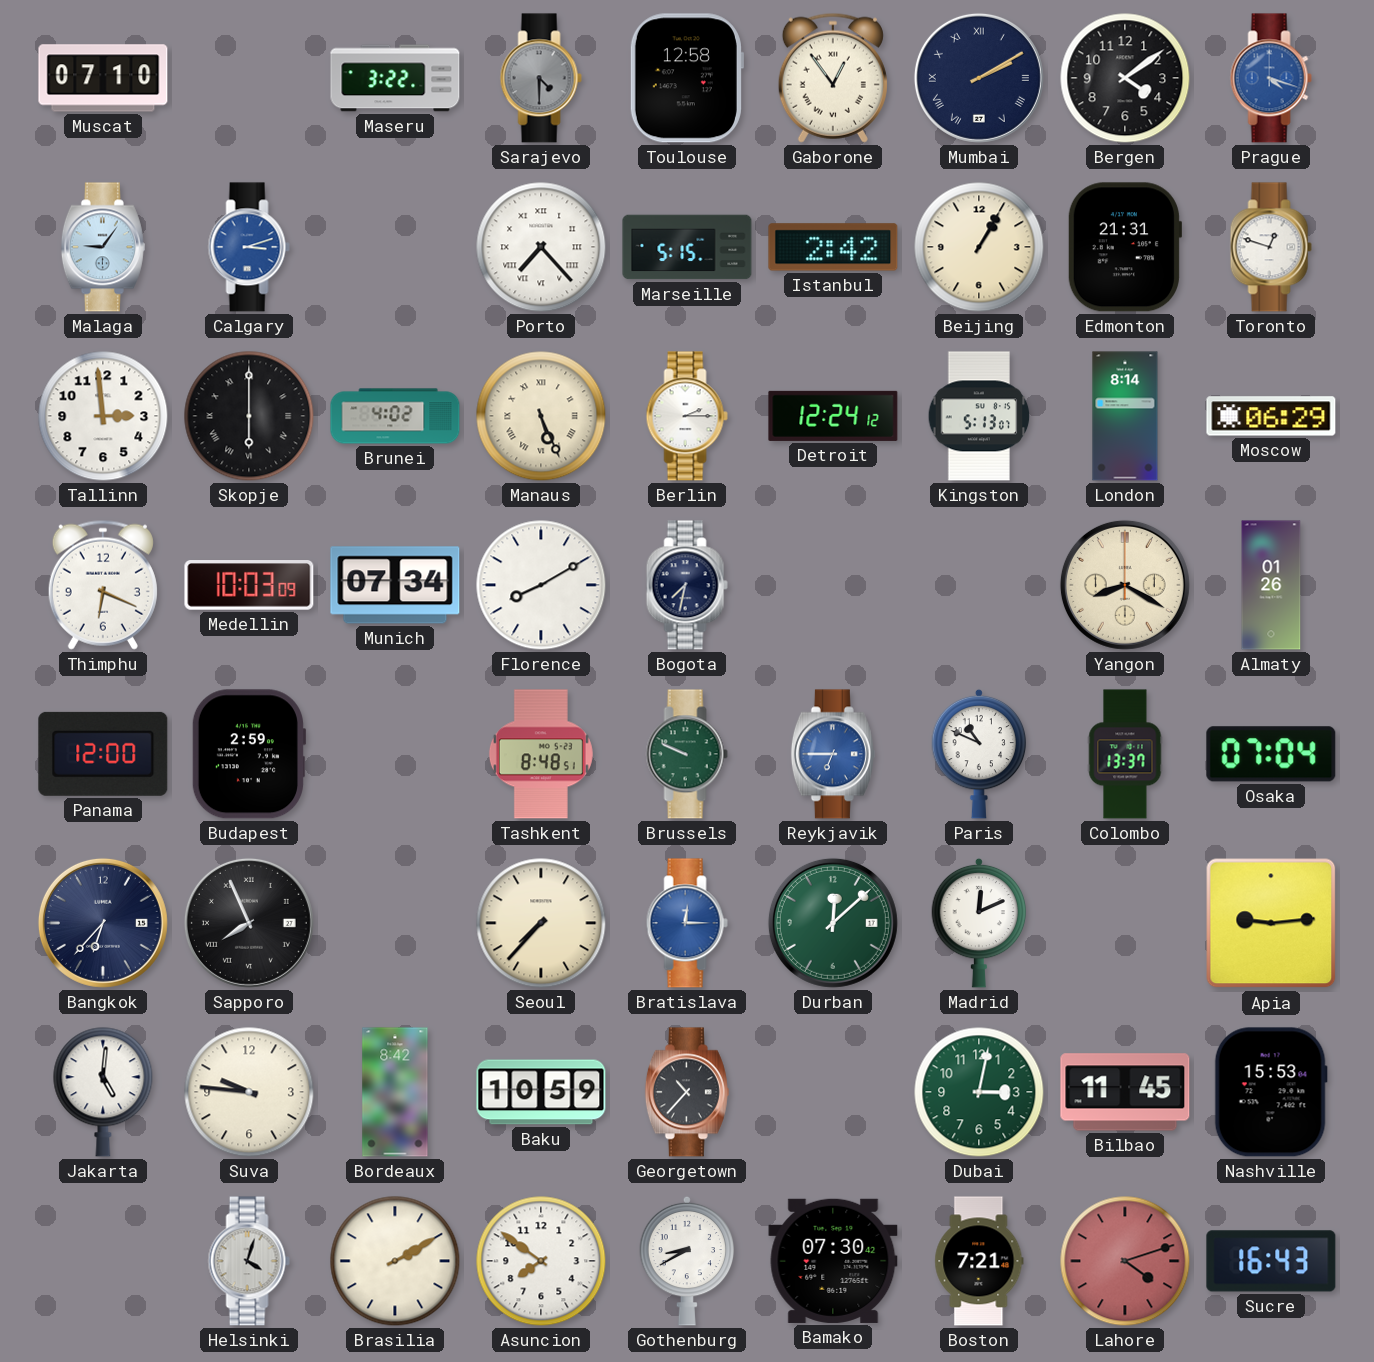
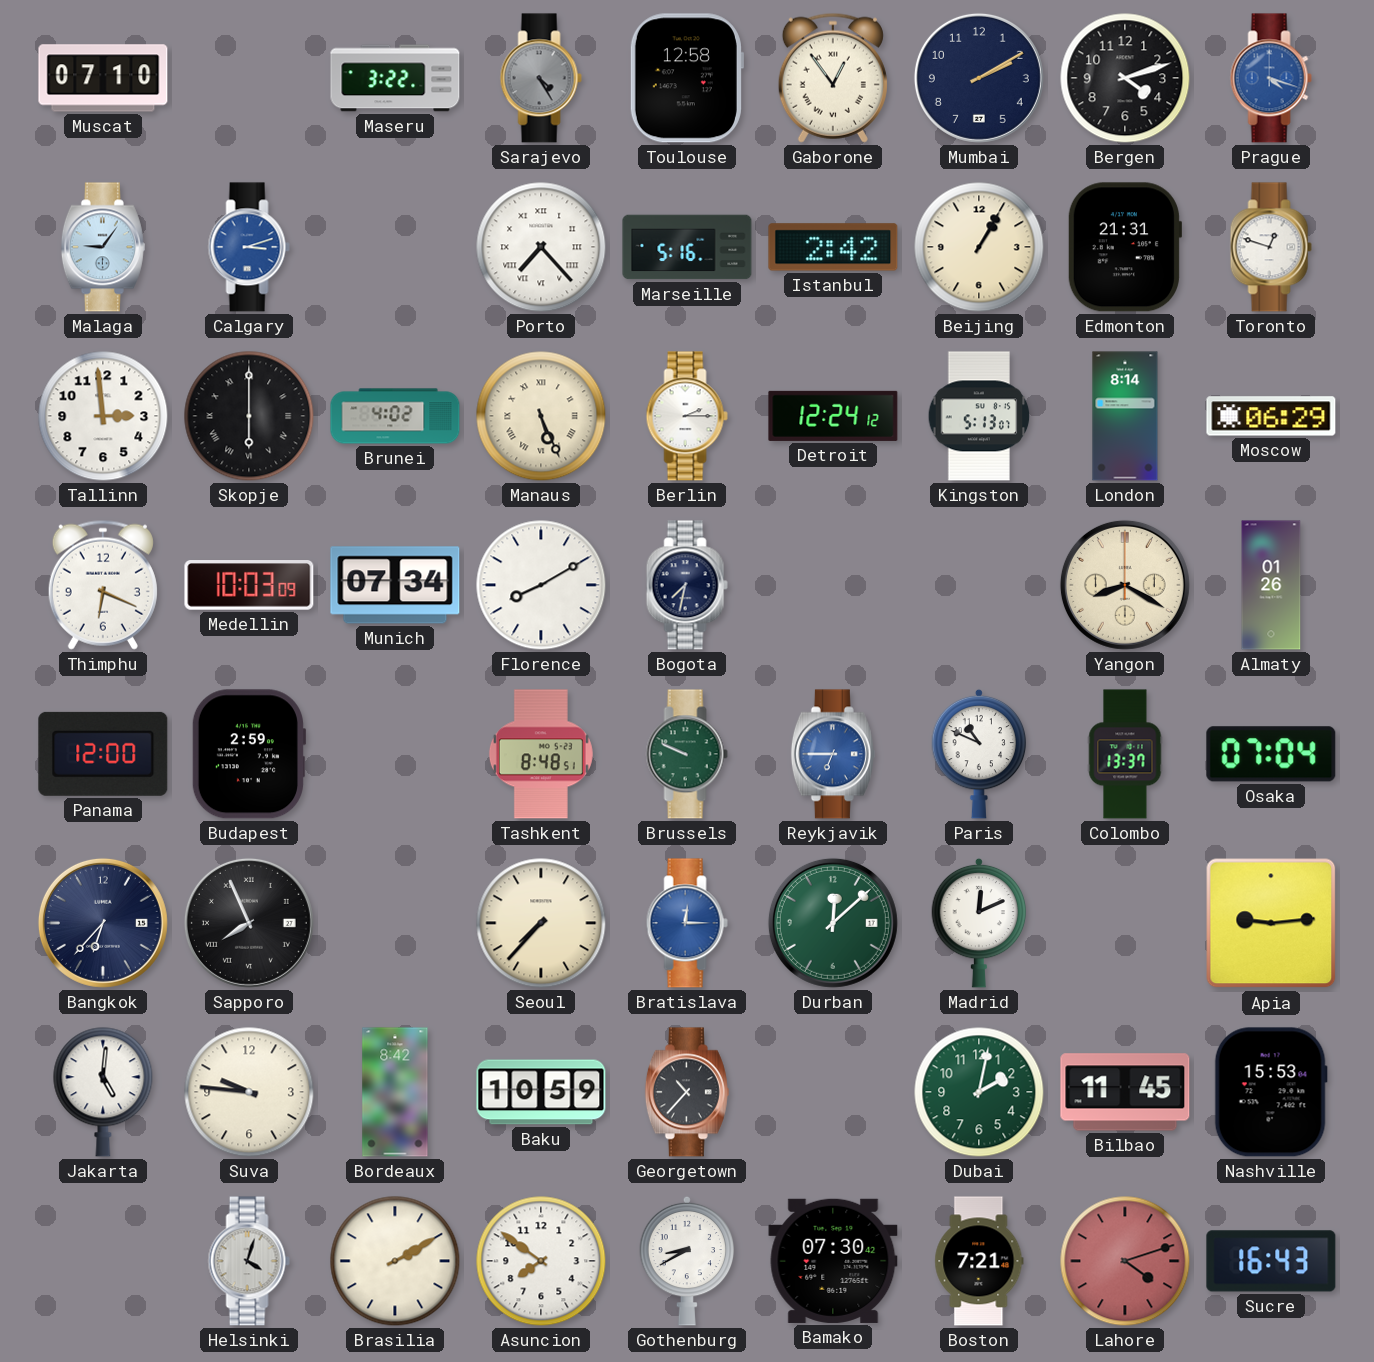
Sarajevo: 4:30 -> 4:25 (541, 78)
Mumbai numerals: Roman -> Arabic (979, 78)
Bergen: 4:09 -> 4:12 (1125, 78)
Marseille: 5:15 -> 5:16 (687, 247)
Dubai: 3:02 -> 2:02 (979, 1092)
